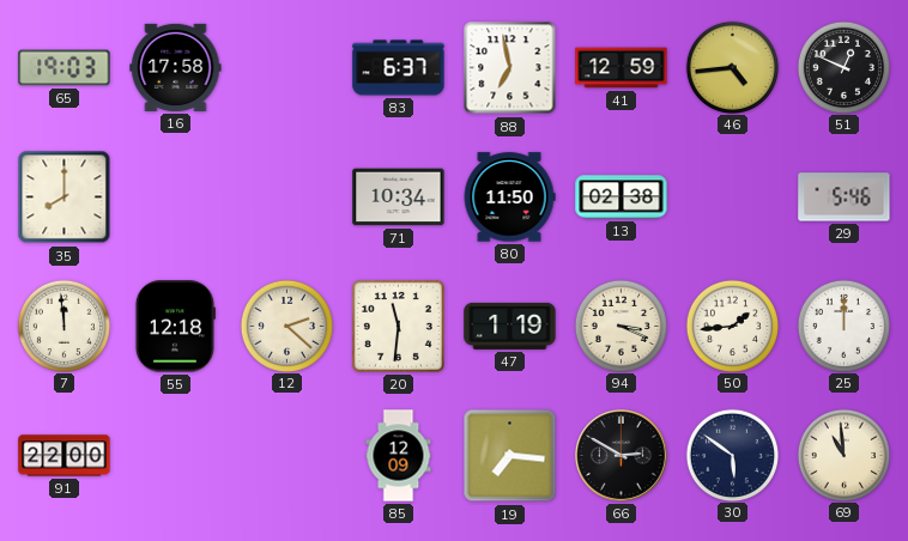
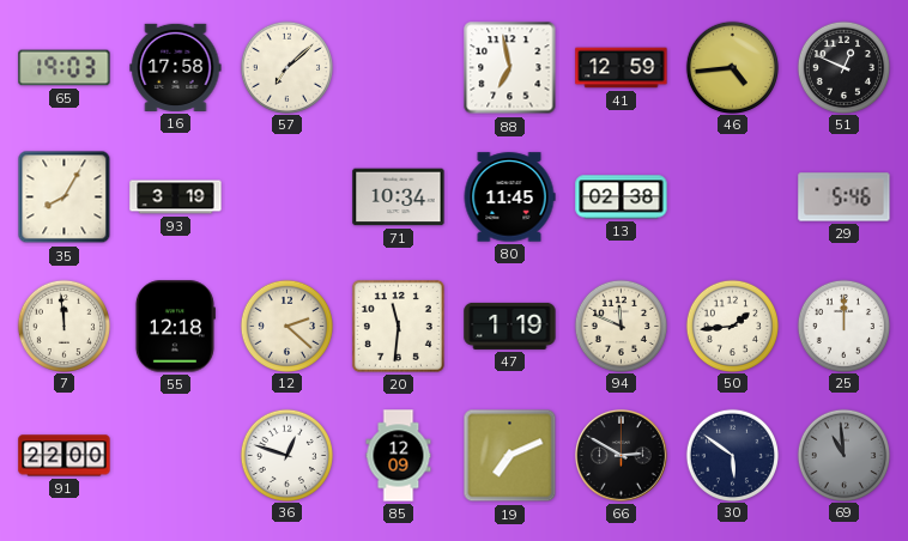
57: none -> 7:08 (286, 67)
83: 6:37 -> none (399, 68)
35: 8:00 -> 8:05 (65, 197)
93: none -> 3:19 (176, 197)
80: 11:50 -> 11:45 (509, 197)
94: 3:19 -> 11:49 (621, 326)
36: none -> 12:48 (286, 455)
19: 7:16 -> 7:11 (510, 456)
69 dial: cream -> grey (843, 455)
